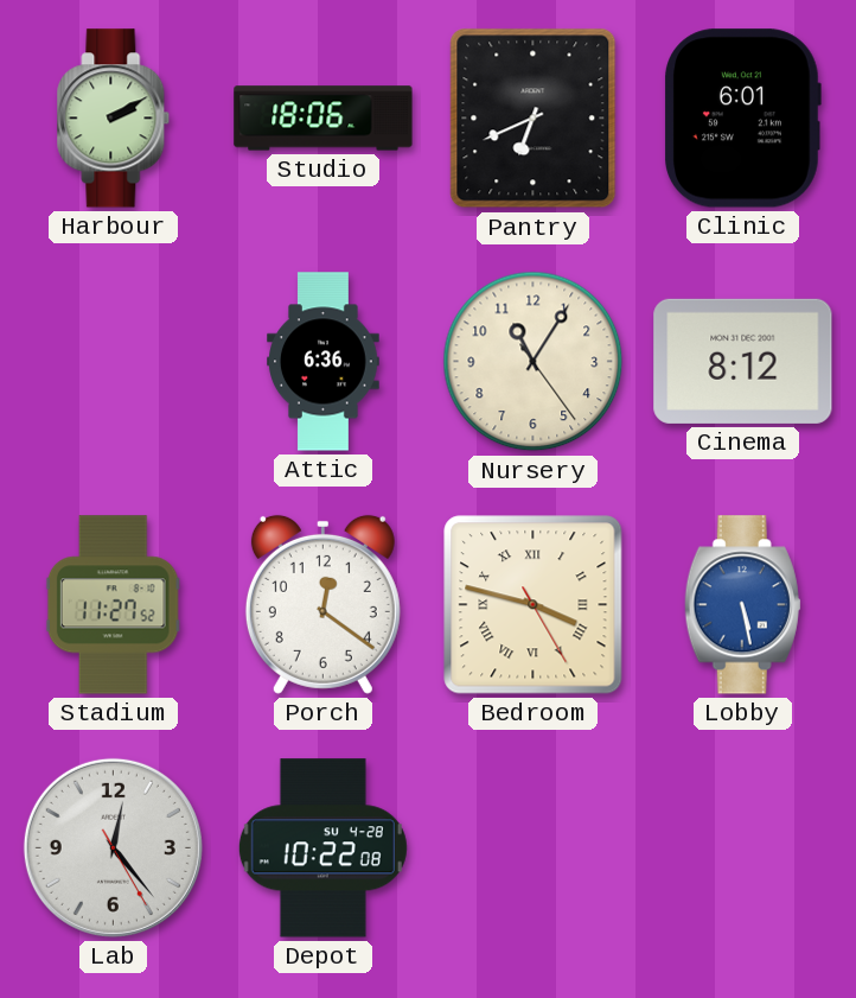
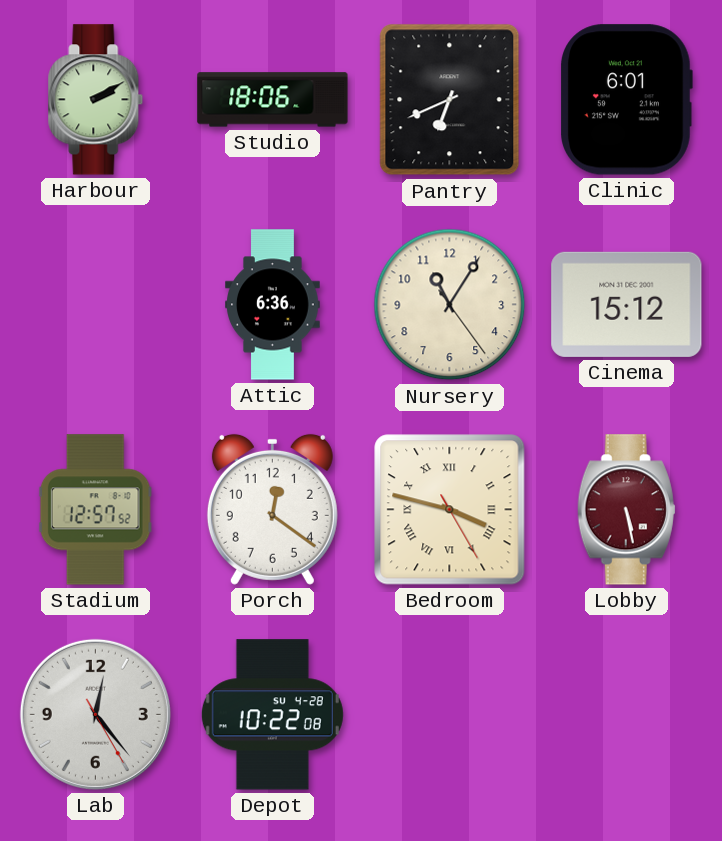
Cinema: 8:12 -> 15:12 (627, 304)
Stadium: 11:27 -> 12:57 (95, 510)
Lobby dial: blue -> burgundy (626, 510)
